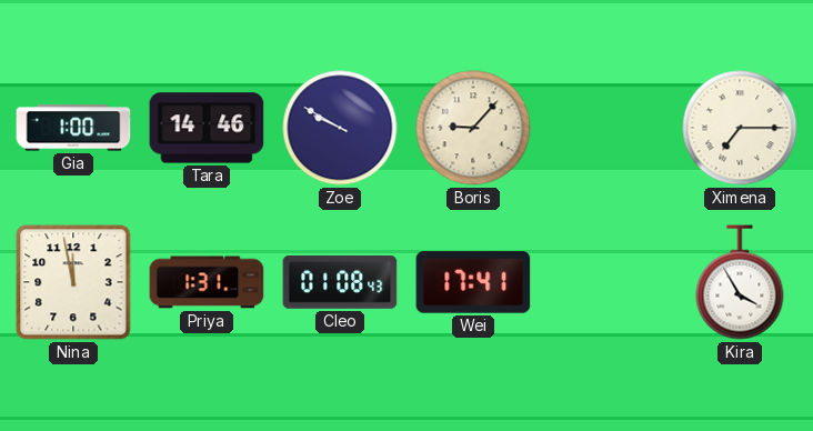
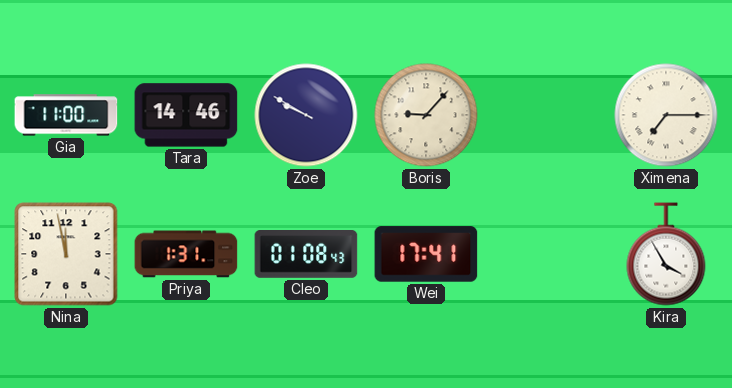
Gia: 1:00 -> 11:00 (66, 115)
